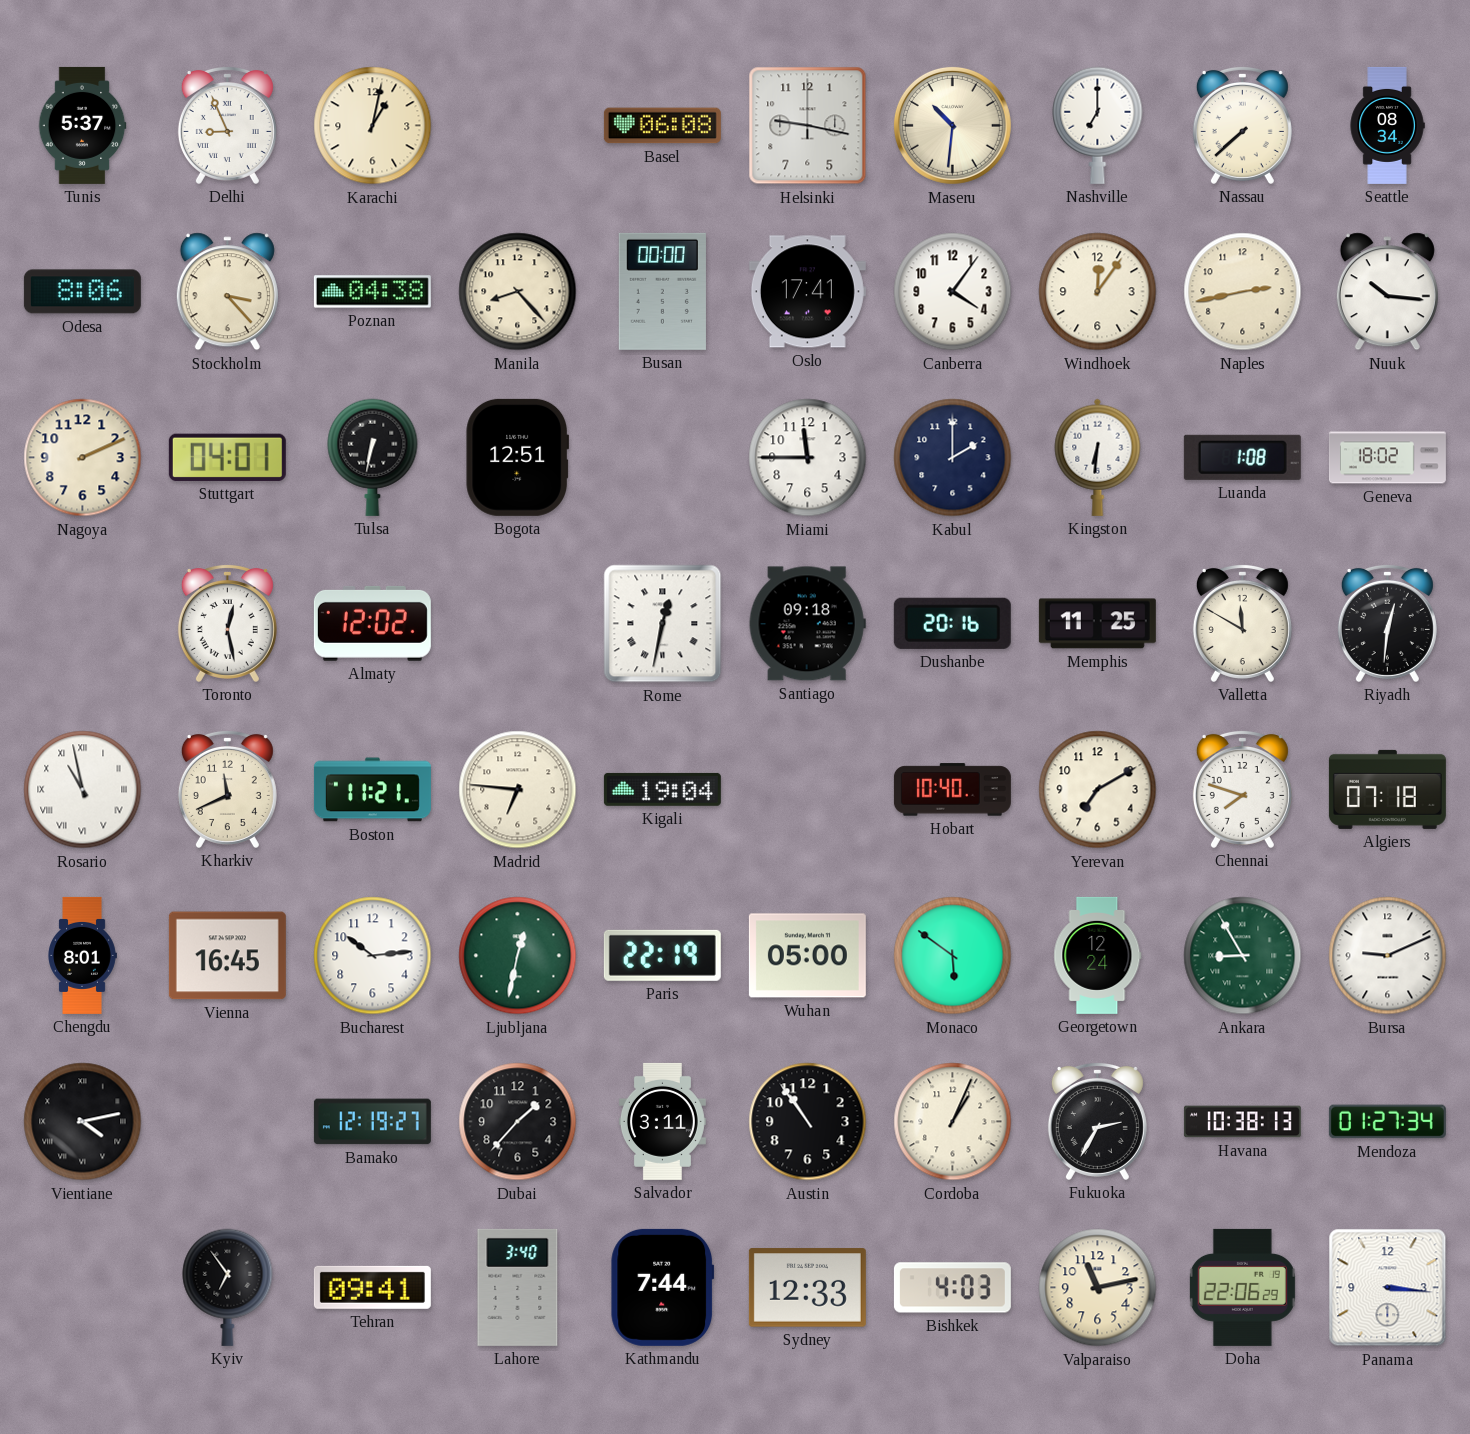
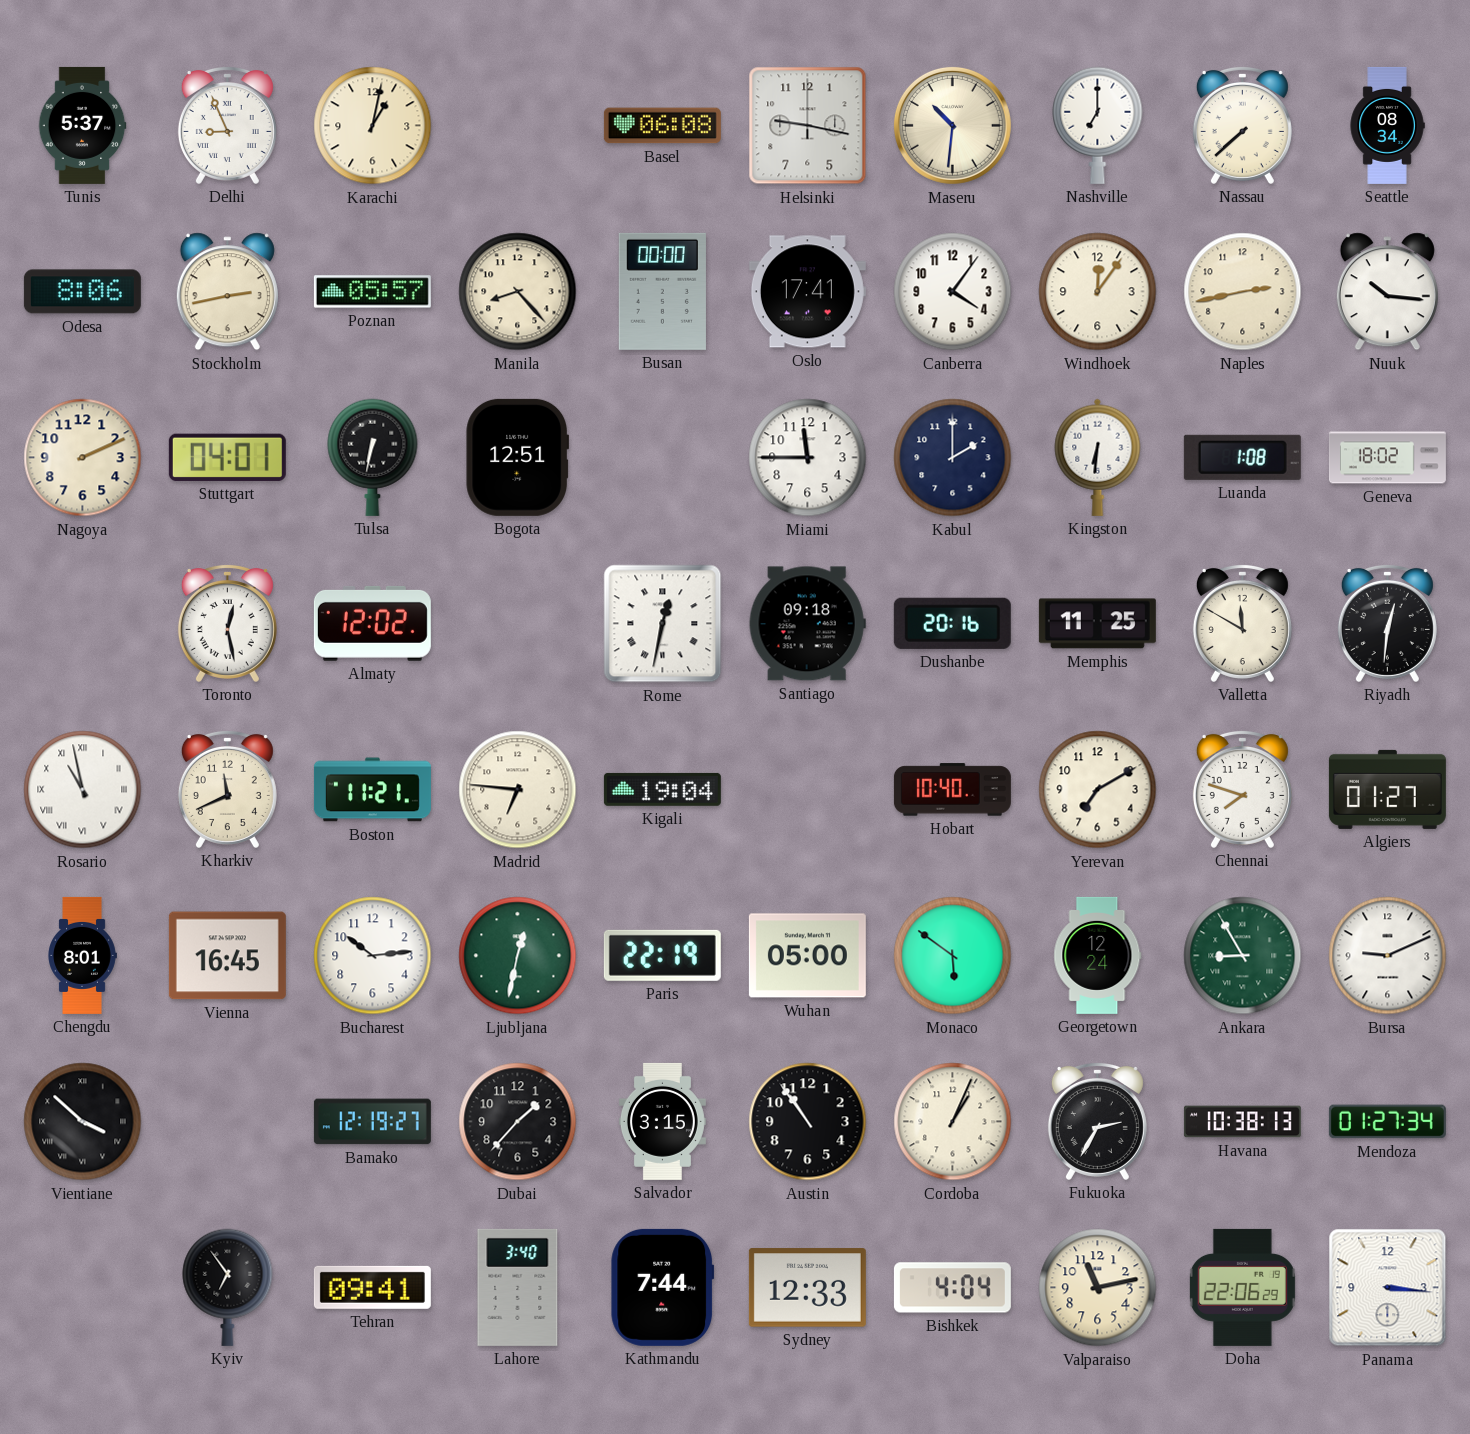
Stockholm: 3:23 -> 2:43 (227, 292)
Poznan: 04:38 -> 05:57 (372, 292)
Algiers: 07:18 -> 01:27 (1387, 789)
Vientiane: 4:13 -> 3:52 (83, 1122)
Salvador: 3:11 -> 3:15 (662, 1121)
Bishkek: 4:03 -> 4:04 (952, 1288)
